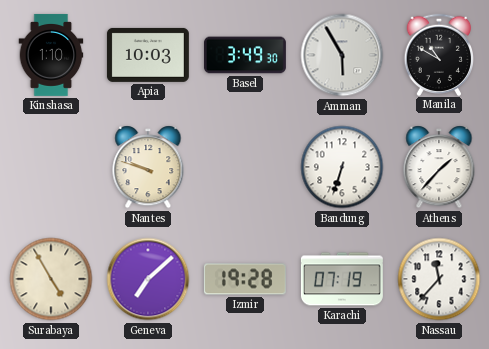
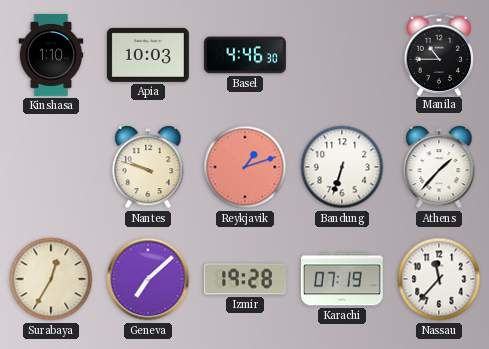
Basel: 3:49 -> 4:46 (245, 55)
Amman: 5:55 -> none (342, 55)
Manila: 10:50 -> 10:45 (438, 54)
Reykjavik: none -> 1:12 (245, 167)
Surabaya: 4:55 -> 12:35 (51, 279)
